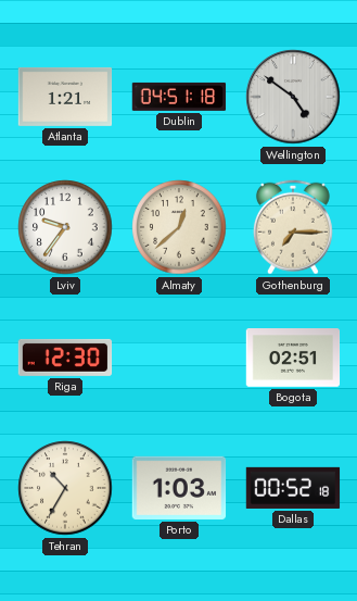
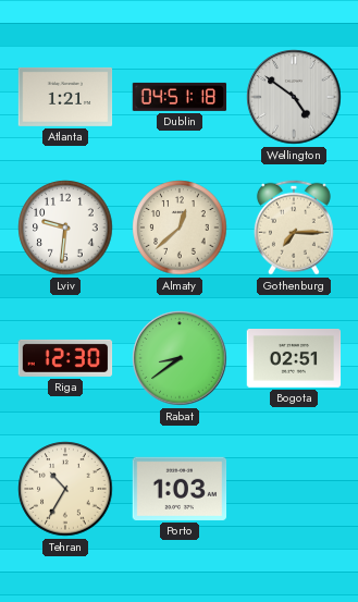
Lviv: 9:36 -> 9:31 (65, 228)
Rabat: none -> 8:39 (180, 358)
Dallas: 00:52 -> none (293, 488)
